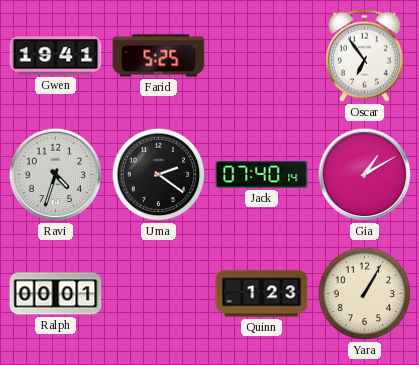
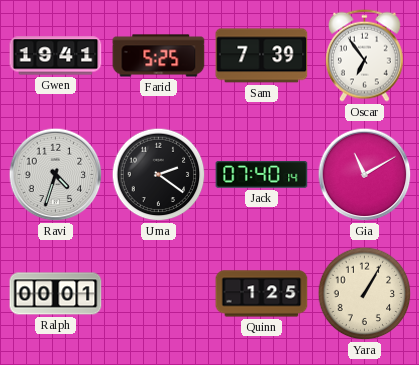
Sam: none -> 7:39 (262, 56)
Gia: 1:10 -> 11:10 (365, 175)
Quinn: 1:23 -> 1:25 (262, 294)
